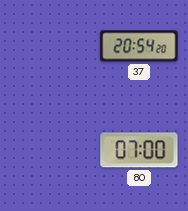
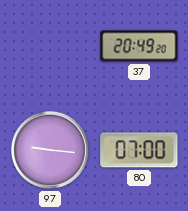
37: 20:54 -> 20:49 (139, 46)
97: none -> 9:16 (50, 150)
